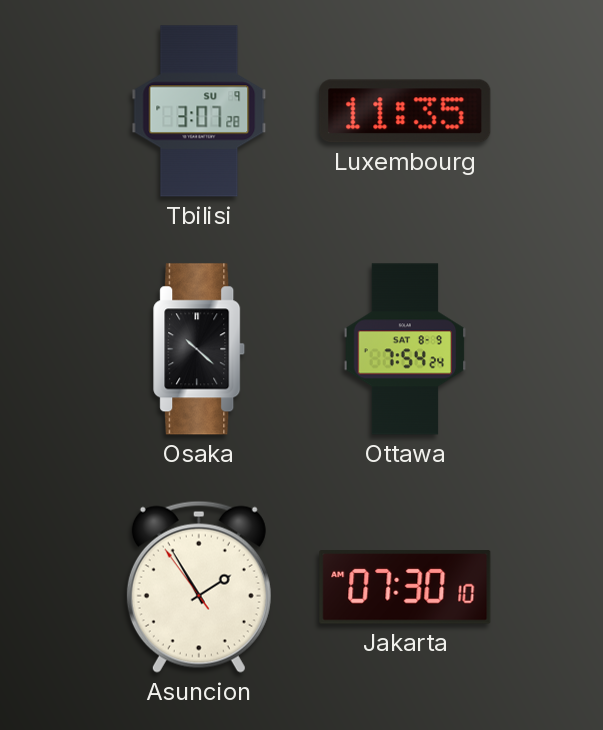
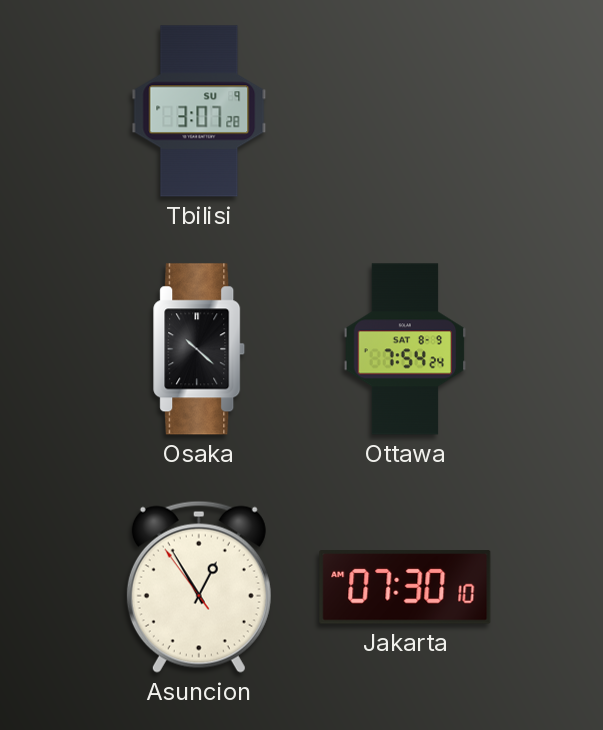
Luxembourg: 11:35 -> none (405, 111)
Asuncion: 1:54 -> 12:54 (199, 587)
